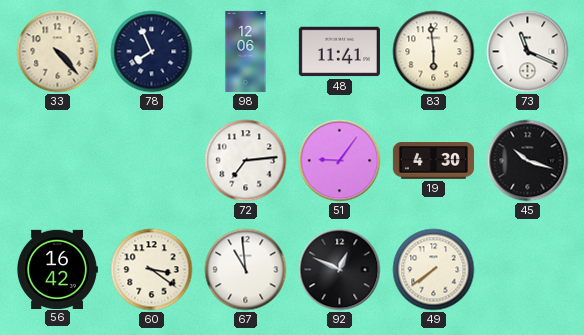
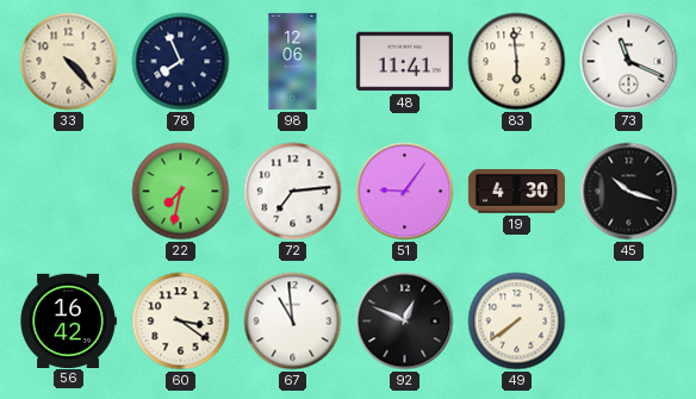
22: none -> 7:32 (181, 192)
